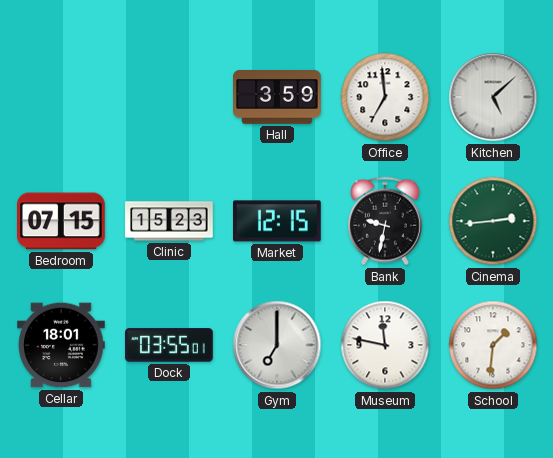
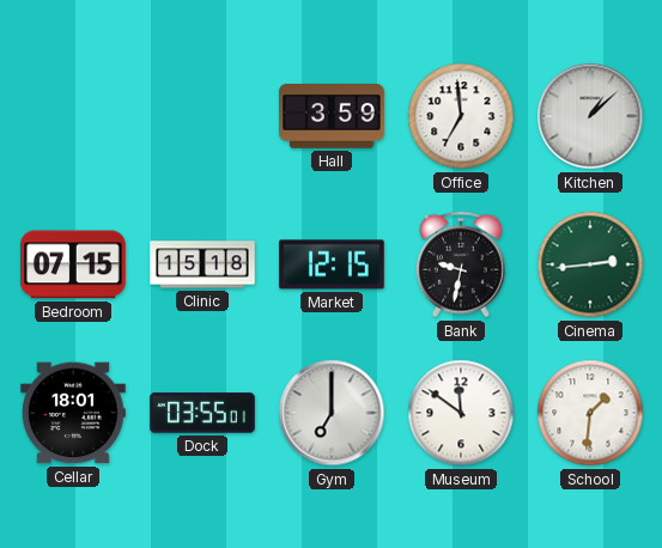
Kitchen: 5:08 -> 1:08 (590, 116)
Clinic: 15:23 -> 15:18 (202, 264)
Museum: 11:47 -> 11:51 (461, 413)
